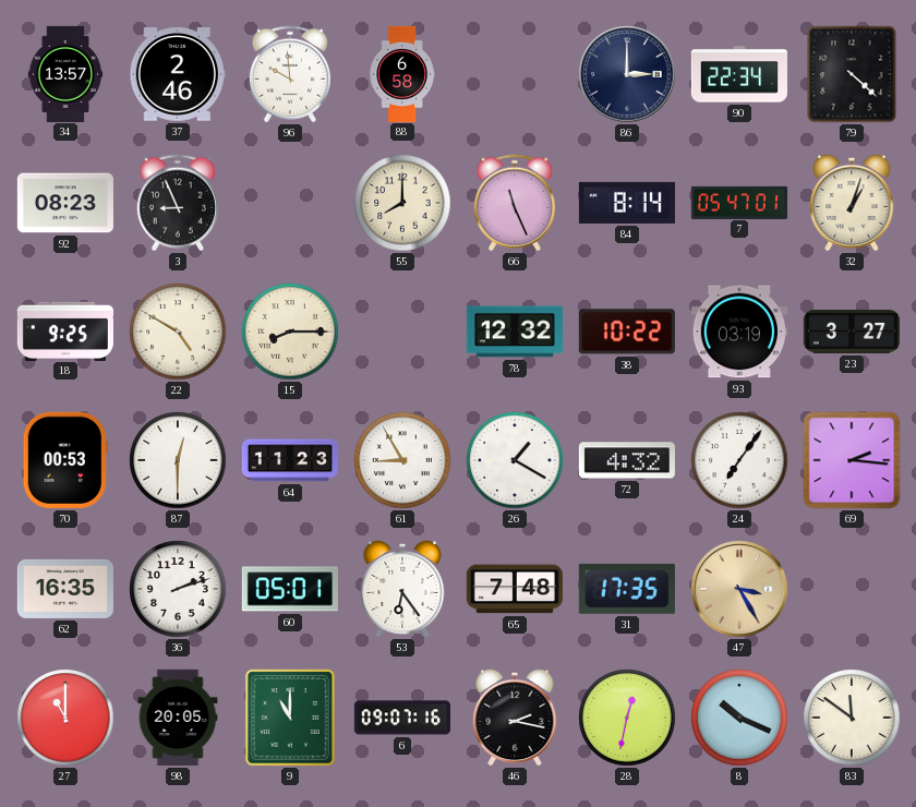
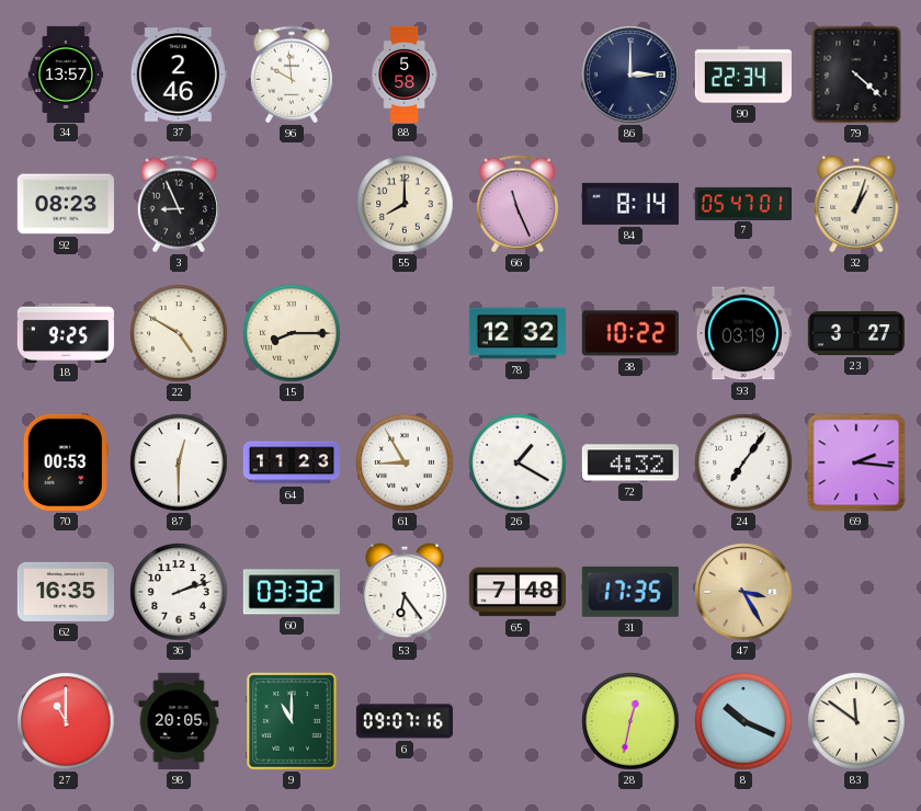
88: 6:58 -> 5:58 (405, 73)
60: 05:01 -> 03:32 (292, 592)
46: 2:17 -> none (515, 718)
